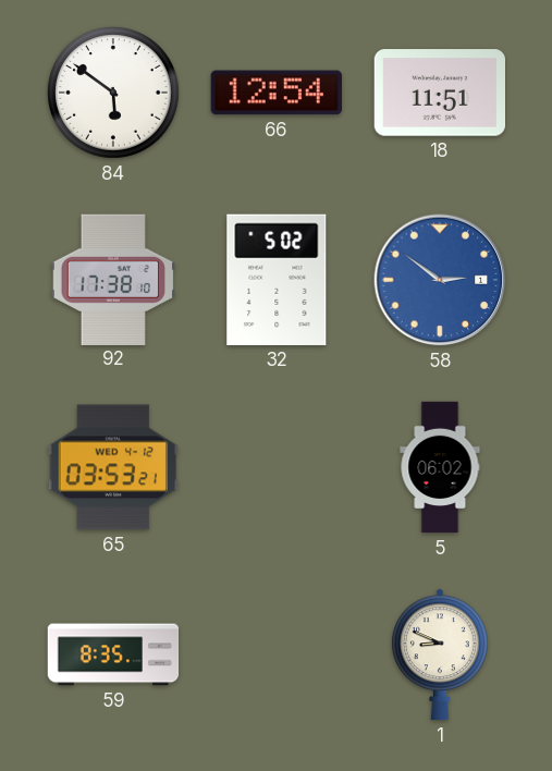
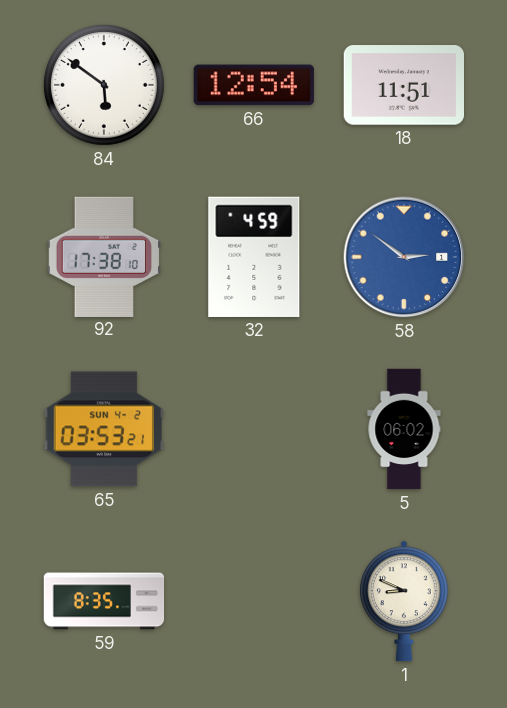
32: 5:02 -> 4:59 (254, 257)
65 date: WED 4-12 -> SUN 4-2 (103, 429)
